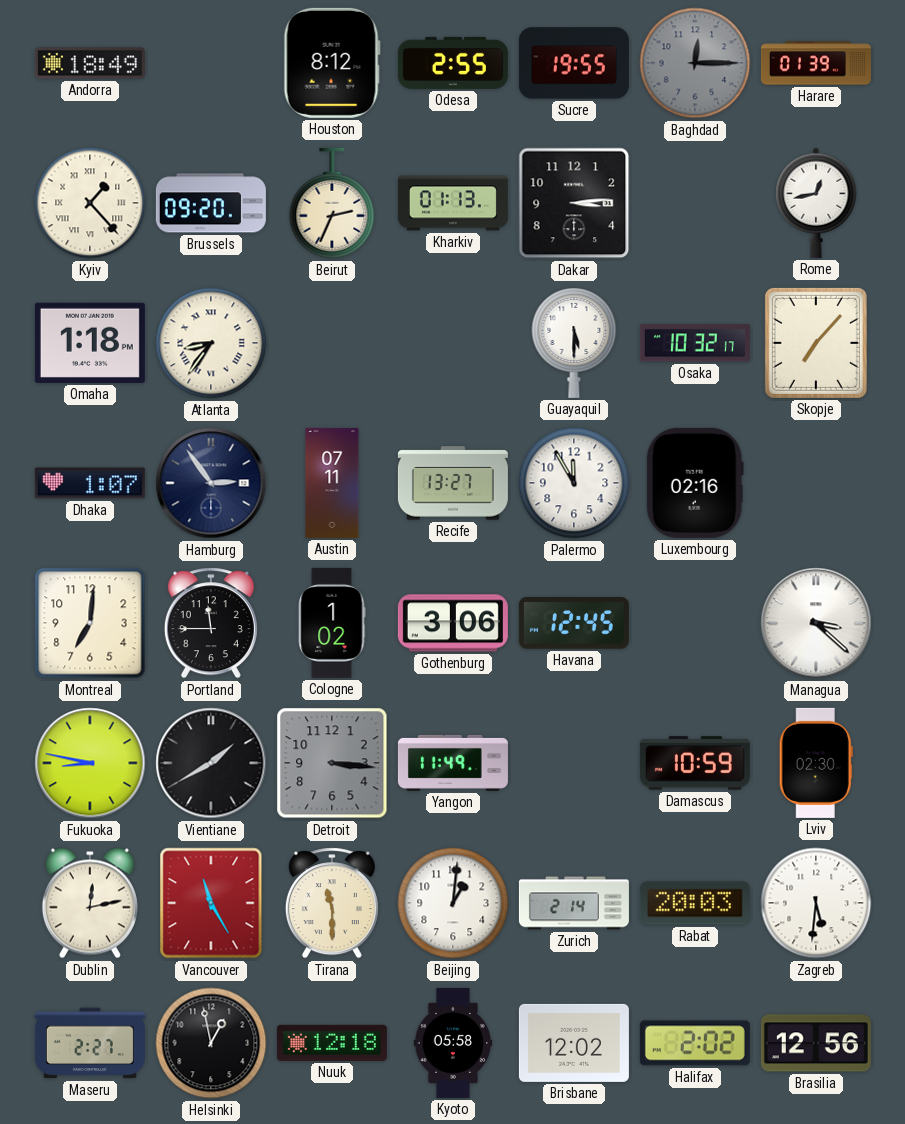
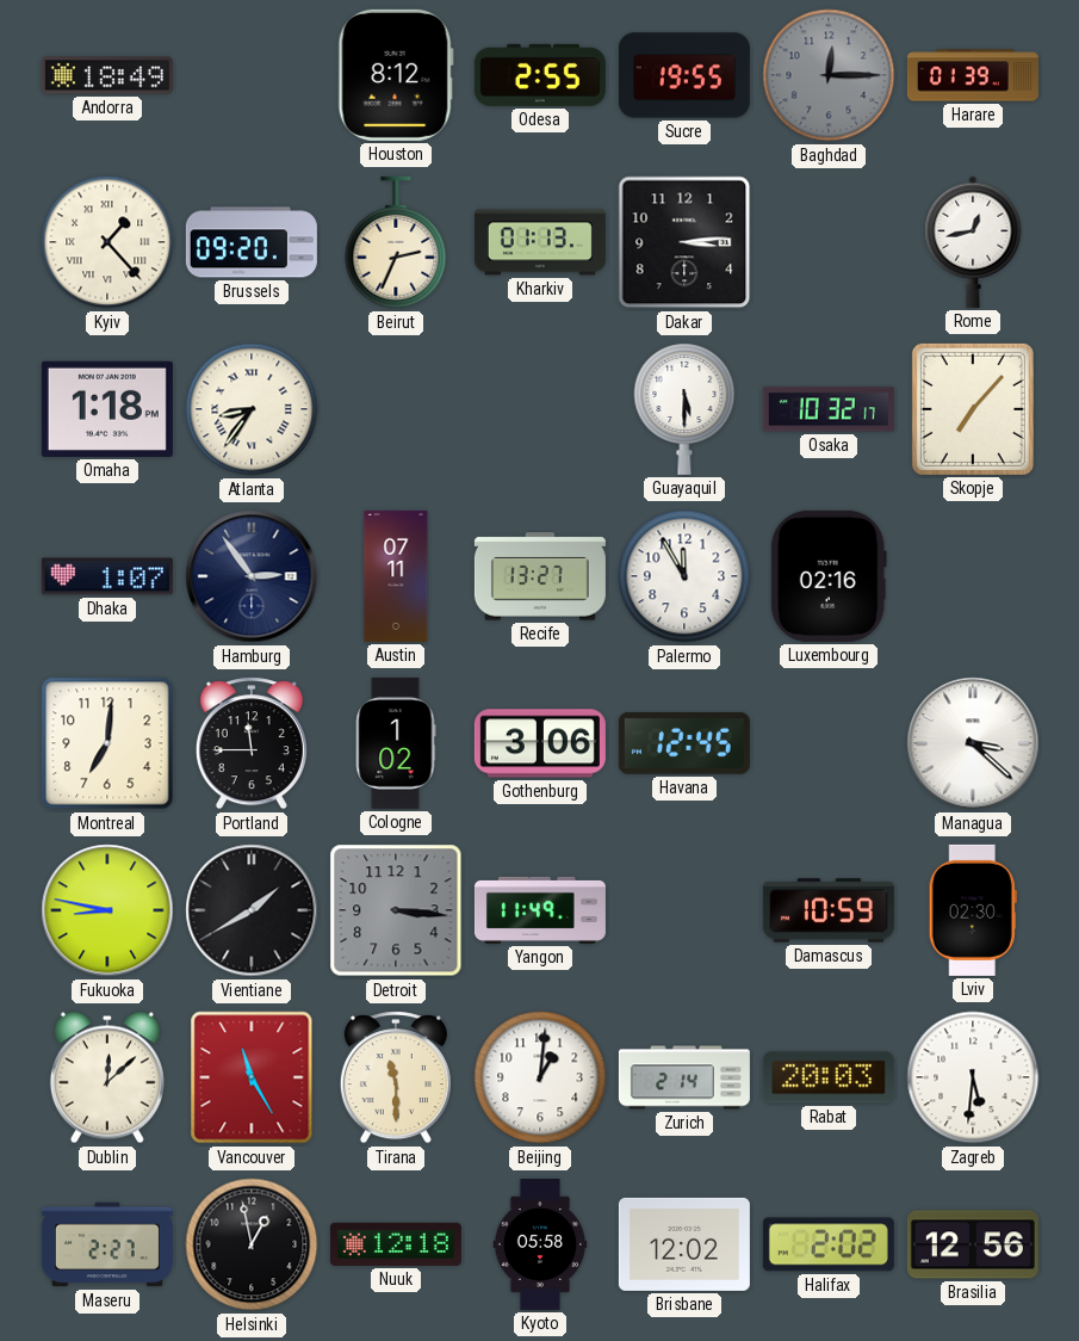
Dublin: 12:13 -> 12:08 (107, 1077)
